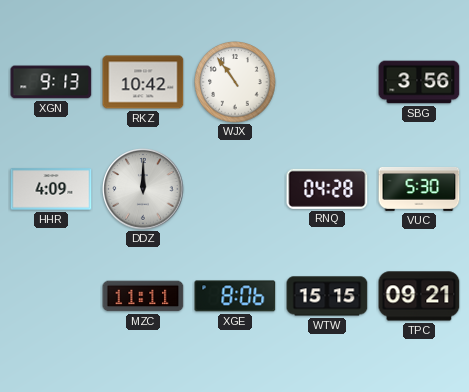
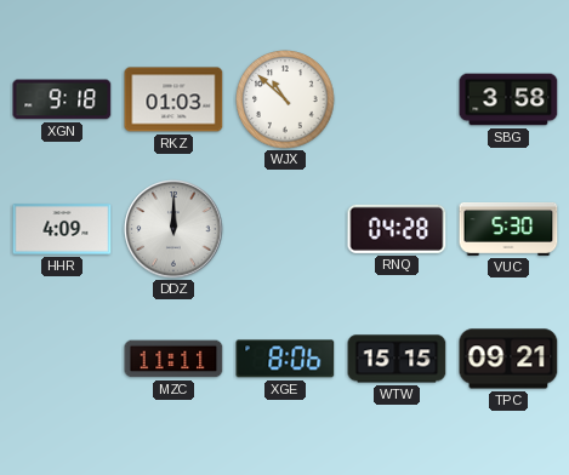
XGN: 9:13 -> 9:18 (62, 99)
RKZ: 10:42 -> 01:03 (173, 99)
WJX: 10:54 -> 10:52 (285, 99)
SBG: 3:56 -> 3:58 (508, 99)
